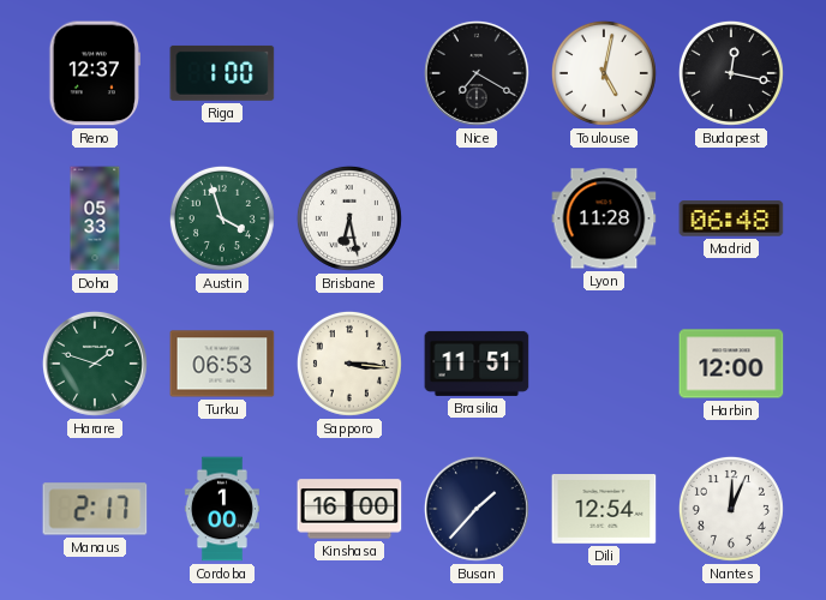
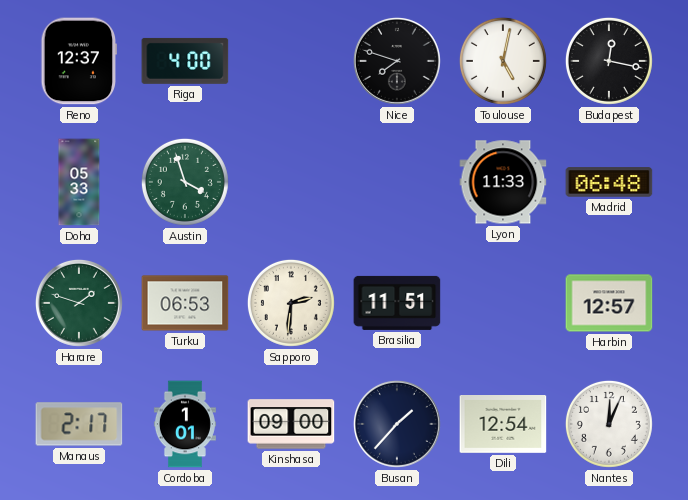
Riga: 1:00 -> 4:00 (185, 61)
Nice: 7:20 -> 7:48 (397, 61)
Brisbane: 6:28 -> none (349, 218)
Lyon: 11:28 -> 11:33 (503, 182)
Sapporo: 3:16 -> 2:31 (291, 303)
Harbin: 12:00 -> 12:57 (609, 303)
Cordoba: 1:00 -> 1:01 (185, 424)
Kinshasa: 16:00 -> 09:00 (291, 424)
